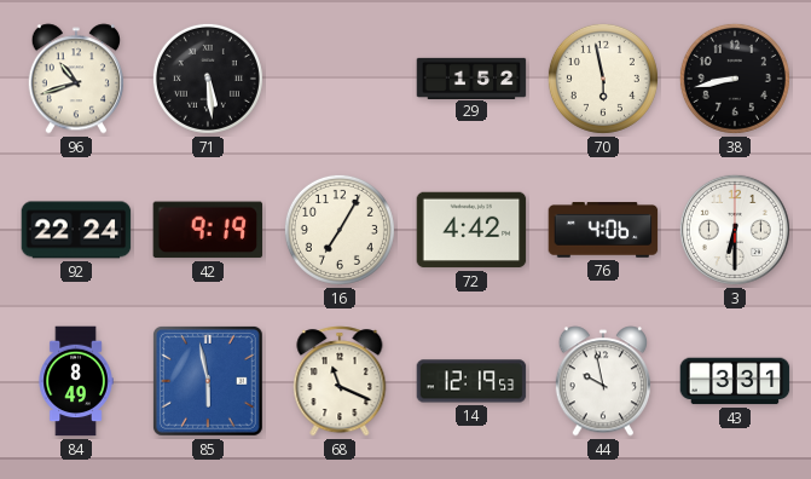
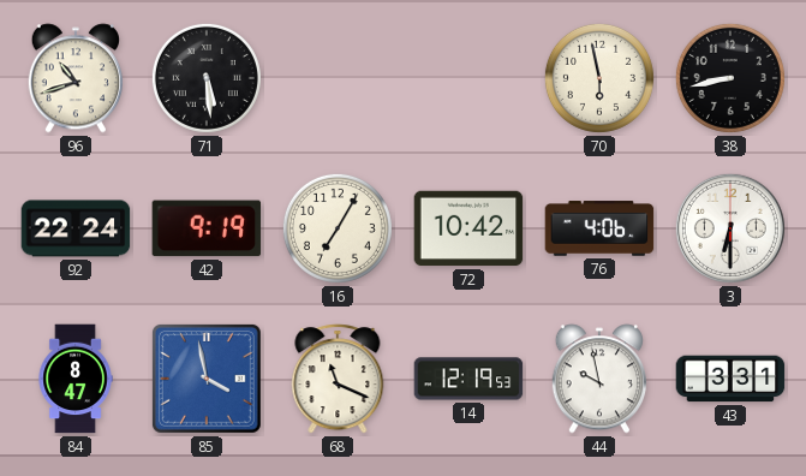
29: 1:52 -> none (471, 77)
72: 4:42 -> 10:42 (468, 228)
84: 8:49 -> 8:47 (76, 379)
85: 5:58 -> 3:58 (207, 379)
